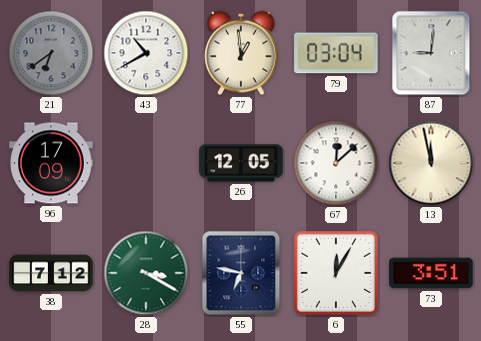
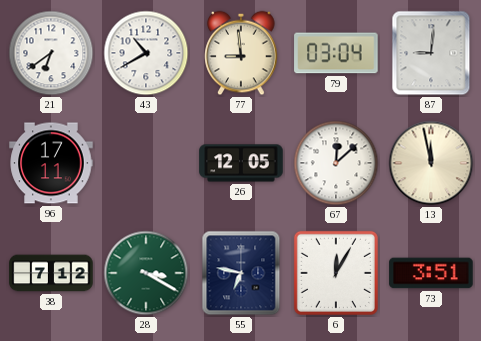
21 dial: grey -> white (51, 53)
77: 12:59 -> 8:59 (241, 53)
96: 17:09 -> 17:11 (51, 163)
